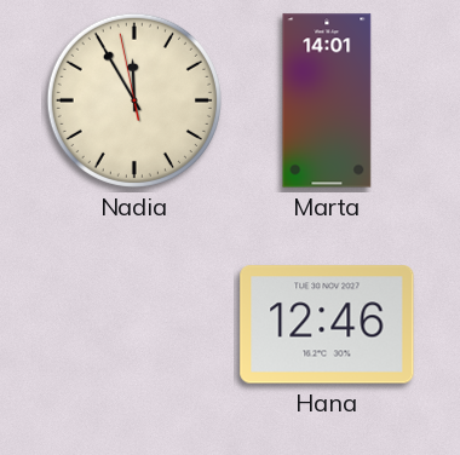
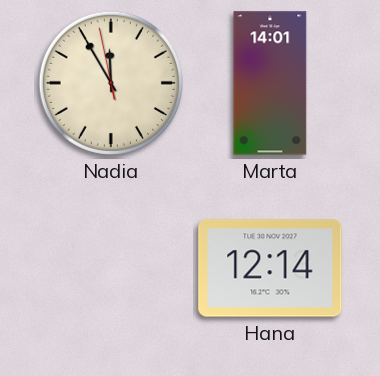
Hana: 12:46 -> 12:14 (270, 268)
